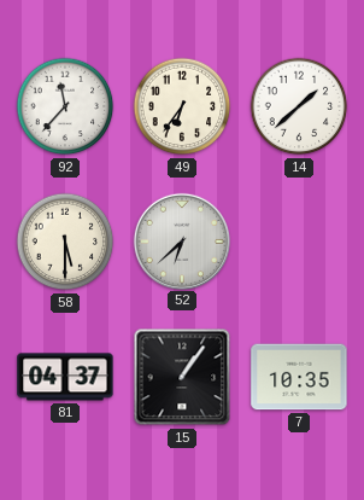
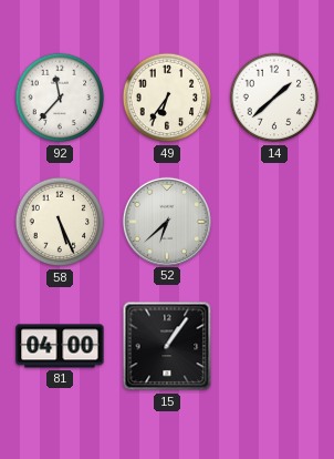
58: 5:30 -> 5:26 (60, 222)
81: 04:37 -> 04:00 (60, 346)
7: 10:35 -> none (299, 377)
